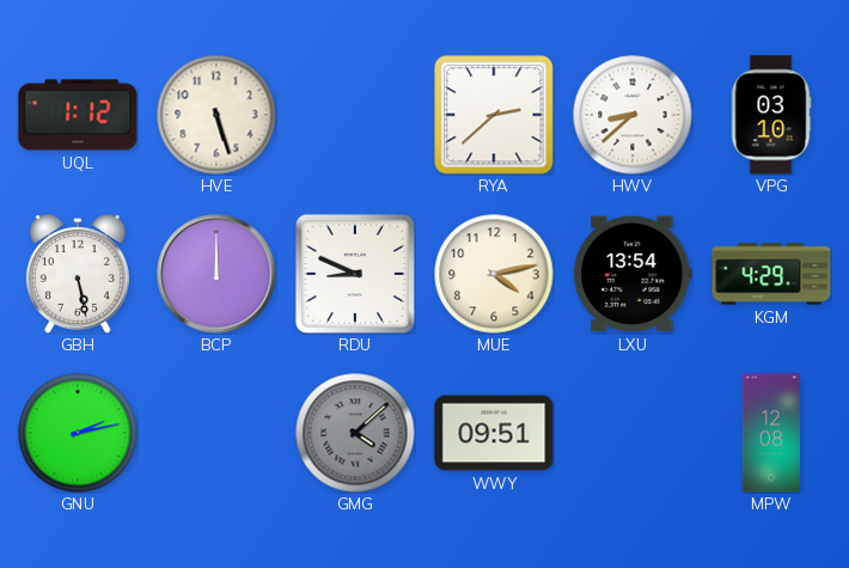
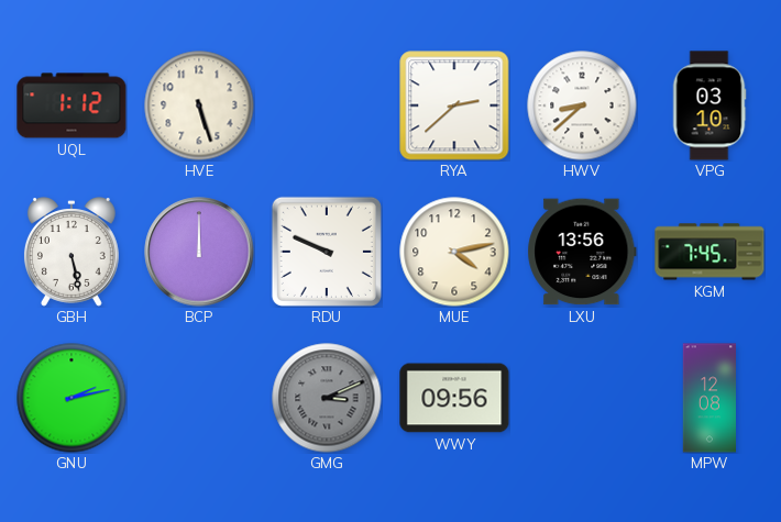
RDU: 8:49 -> 9:49 (327, 252)
LXU: 13:54 -> 13:56 (582, 252)
KGM: 4:29 -> 7:45 (710, 252)
GMG: 4:08 -> 3:11 (327, 398)
WWY: 09:51 -> 09:56 (454, 398)
